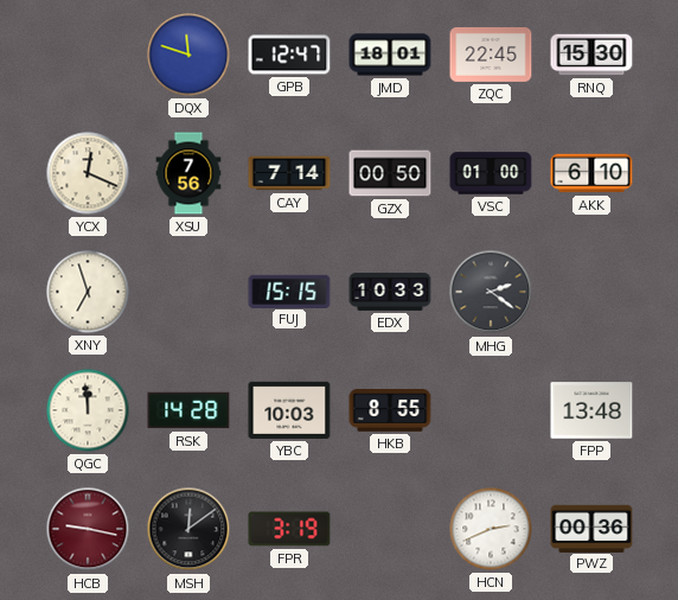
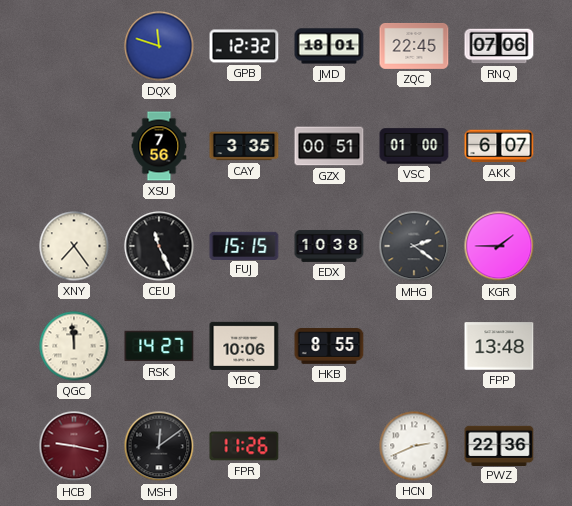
GPB: 12:47 -> 12:32 (244, 46)
RNQ: 15:30 -> 07:06 (499, 46)
YCX: 12:19 -> none (88, 173)
CAY: 7:14 -> 3:35 (244, 146)
GZX: 00:50 -> 00:51 (329, 146)
AKK: 6:10 -> 6:07 (499, 146)
XNY: 6:57 -> 7:24 (74, 246)
CEU: none -> 11:26 (159, 246)
EDX: 10:33 -> 10:38 (329, 246)
KGR: none -> 1:45 (499, 246)
RSK: 14:28 -> 14:27 (159, 346)
YBC: 10:03 -> 10:06 (244, 346)
FPR: 3:19 -> 11:26 (244, 446)
PWZ: 00:36 -> 22:36 (499, 445)
